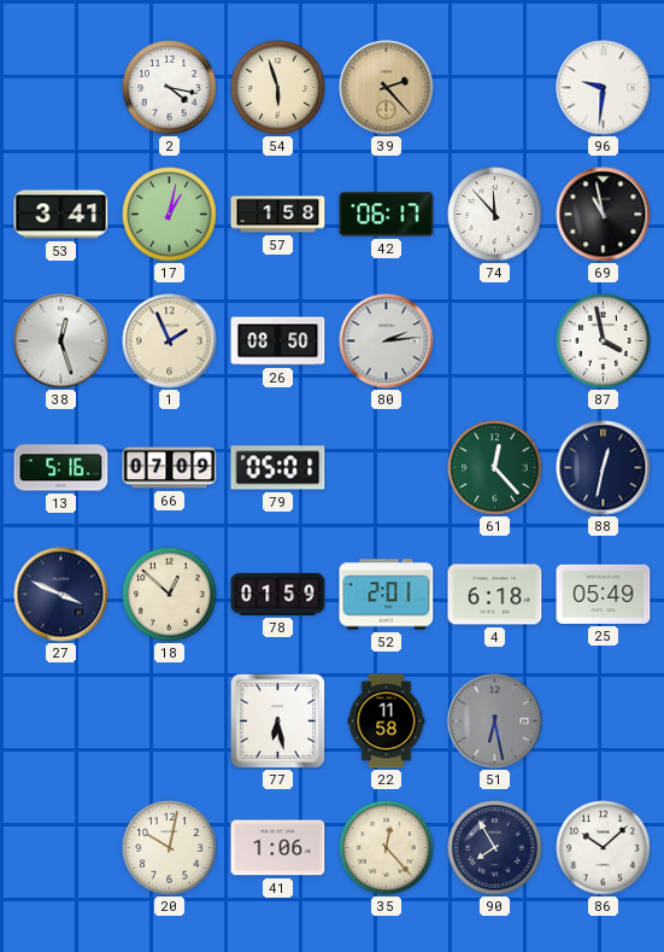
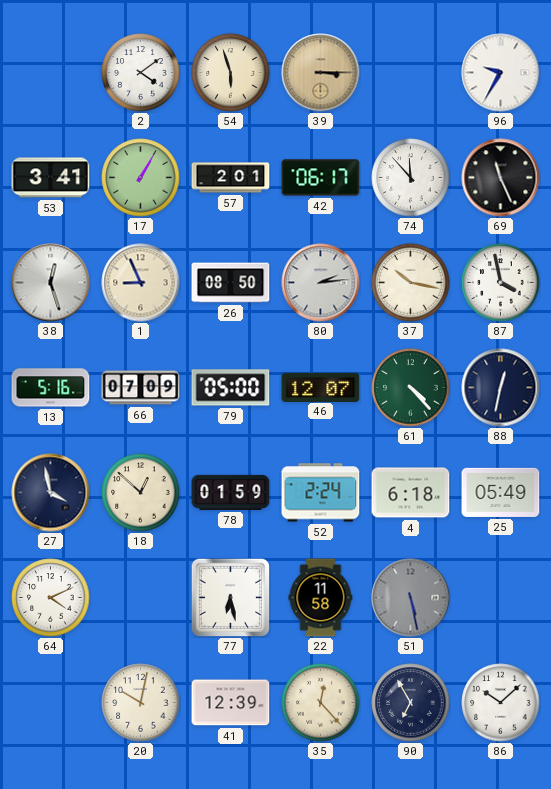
2: 4:17 -> 4:09 (141, 73)
39: 2:23 -> 3:15 (321, 73)
96: 9:31 -> 9:35 (501, 73)
17: 1:02 -> 1:05 (141, 178)
57: 1:58 -> 2:01 (231, 178)
69: 10:58 -> 11:26 (501, 178)
1: 1:56 -> 8:56 (141, 283)
37: none -> 10:17 (411, 283)
79: 05:01 -> 05:00 (231, 388)
46: none -> 12:07 (321, 387)
61: 12:23 -> 4:23 (411, 388)
27: 3:49 -> 3:58 (51, 493)
52: 2:01 -> 2:24 (321, 493)
64: none -> 4:11 (51, 598)
51: 6:28 -> 5:28 (411, 598)
41: 1:06 -> 12:39 (231, 703)
90: 7:55 -> 6:55 (411, 703)
